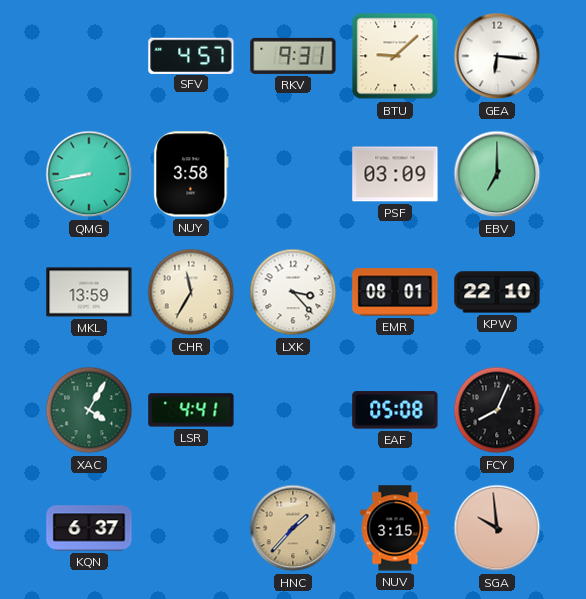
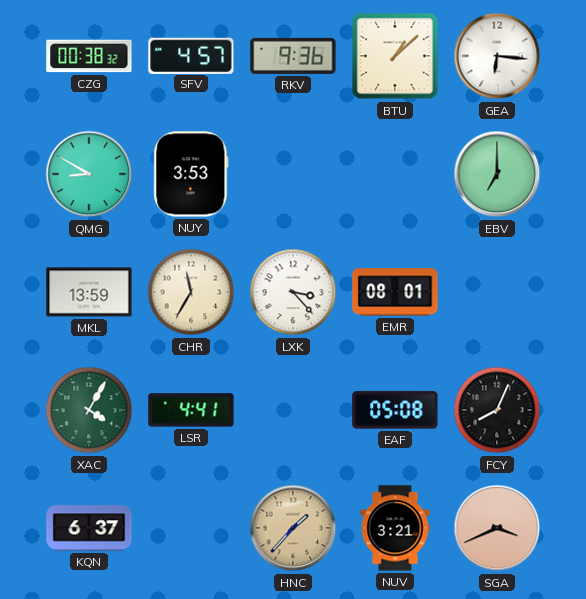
CZG: none -> 00:38 (89, 56)
RKV: 9:31 -> 9:36 (293, 56)
BTU: 9:08 -> 1:08 (395, 56)
QMG: 8:43 -> 8:50 (89, 174)
NUY: 3:58 -> 3:53 (191, 174)
PSF: 03:09 -> none (395, 174)
KPW: 22:10 -> none (497, 292)
NUV: 3:15 -> 3:21 (395, 528)
SGA: 9:59 -> 3:41 (497, 528)
